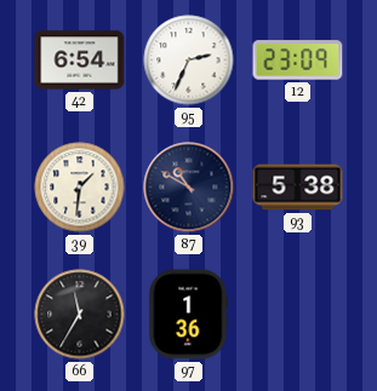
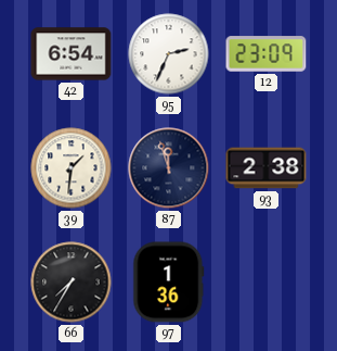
87: 10:50 -> 11:57 (169, 168)
93: 5:38 -> 2:38 (267, 168)
66: 11:35 -> 7:35 (72, 283)
